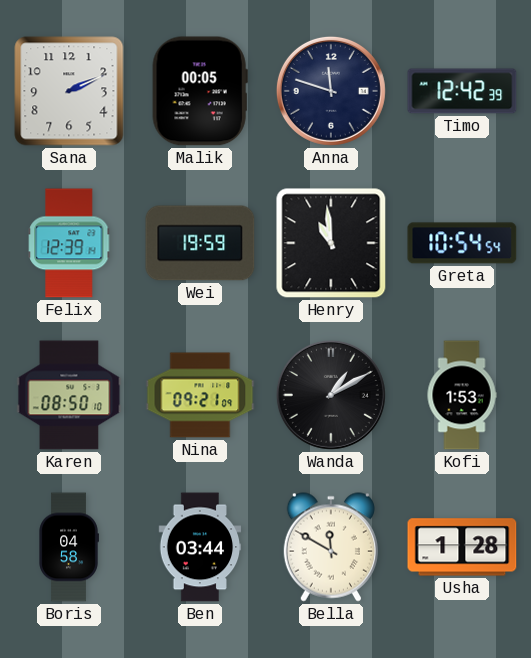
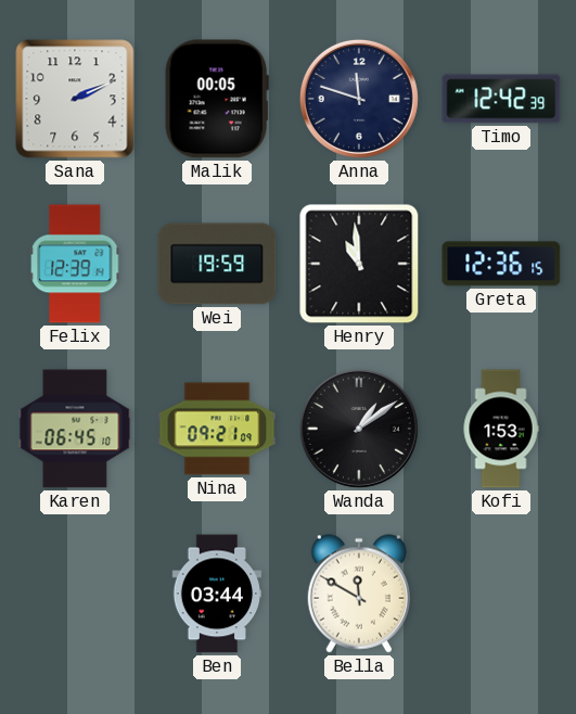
Greta: 10:54 -> 12:36 (501, 264)
Karen: 08:50 -> 06:45 (75, 429)
Wanda: 1:10 -> 1:09 (359, 429)
Boris: 04:58 -> none (69, 547)
Usha: 1:28 -> none (462, 547)
